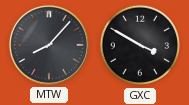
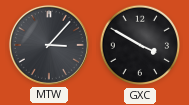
MTW: 8:07 -> 3:07 (49, 45)
